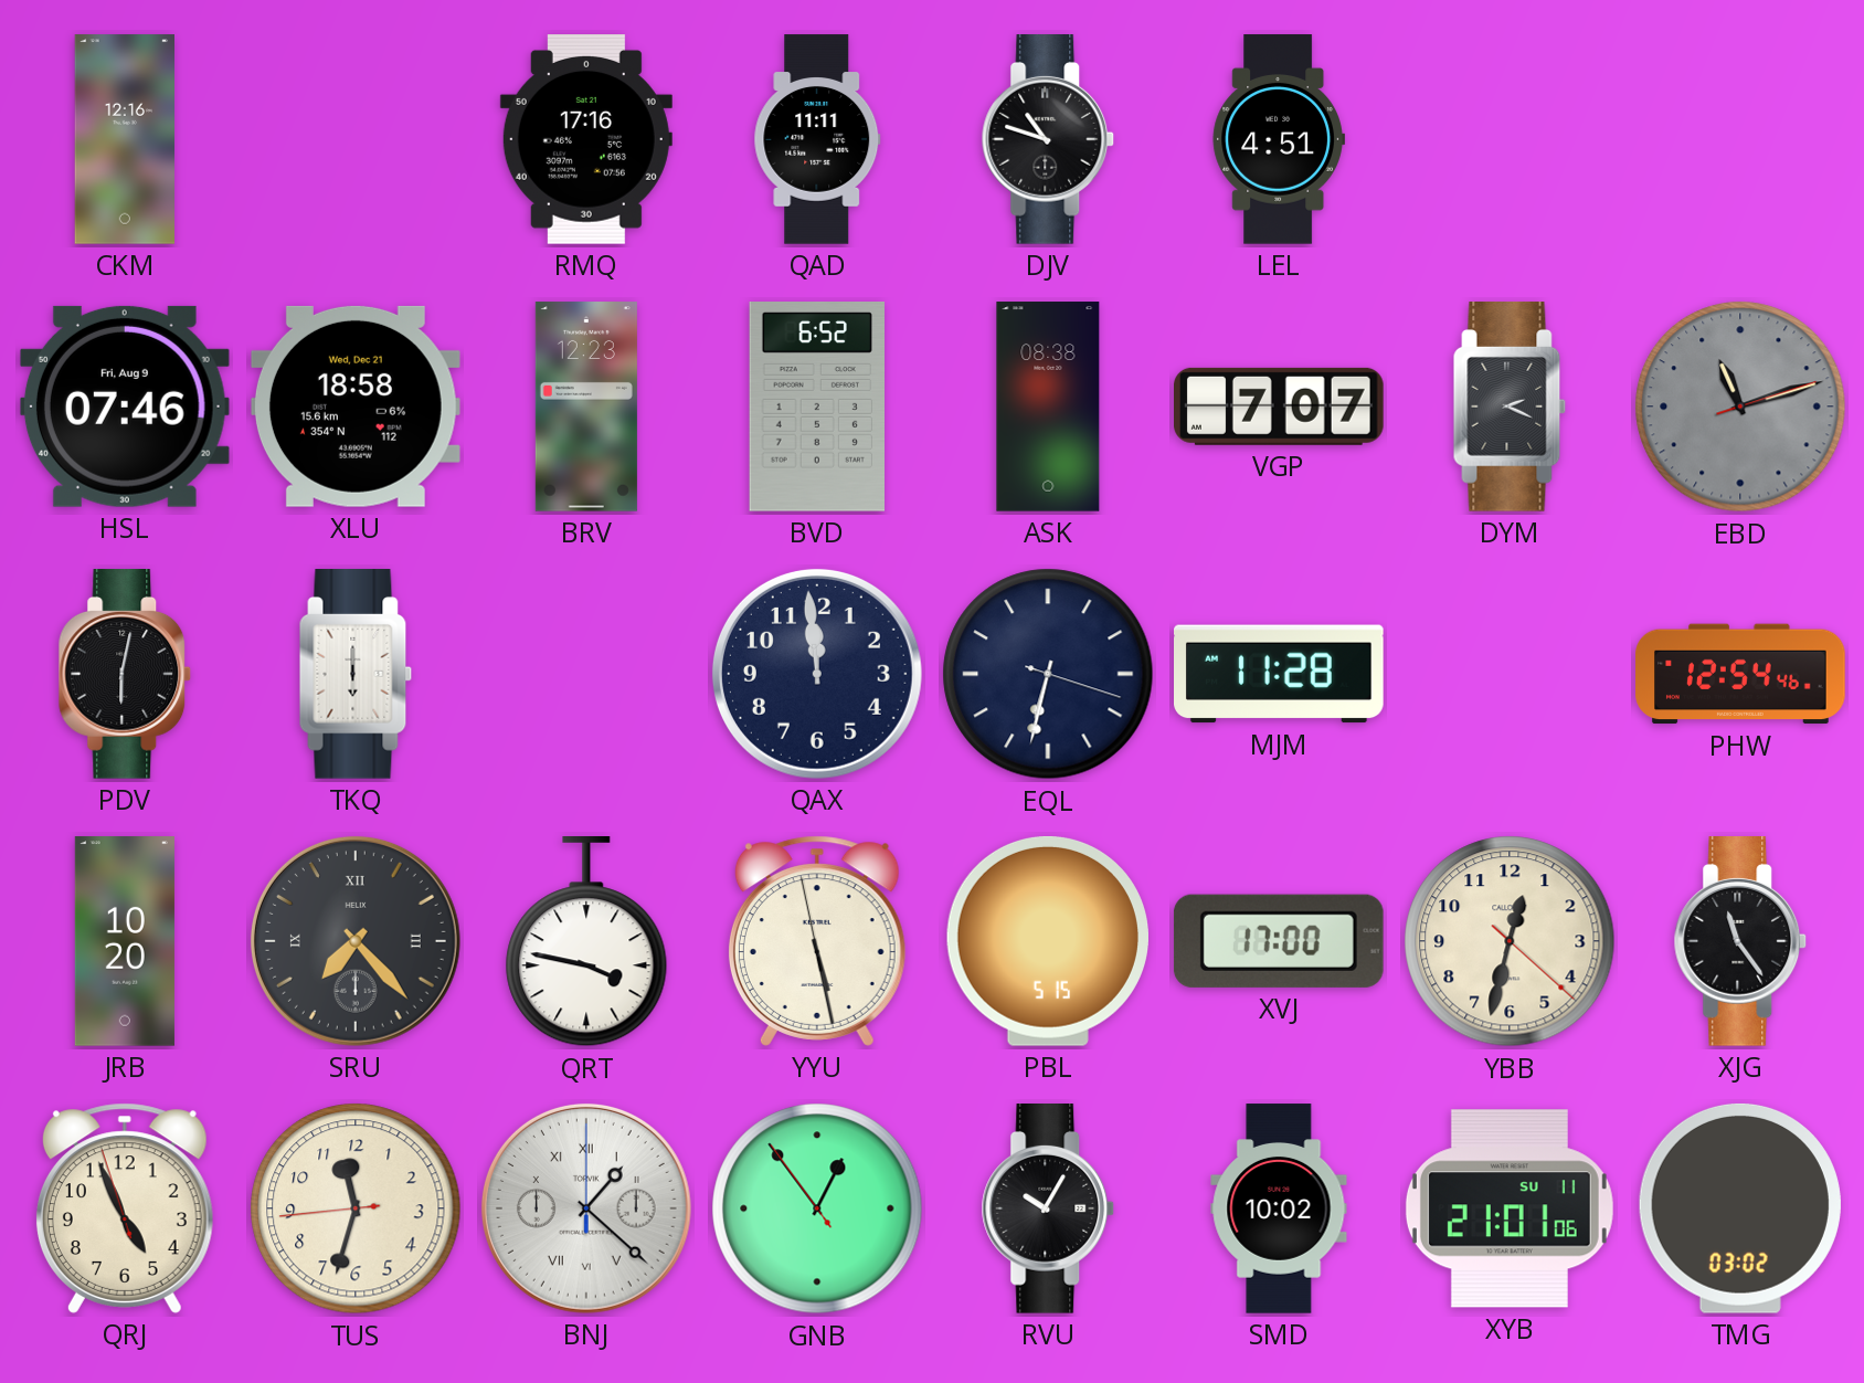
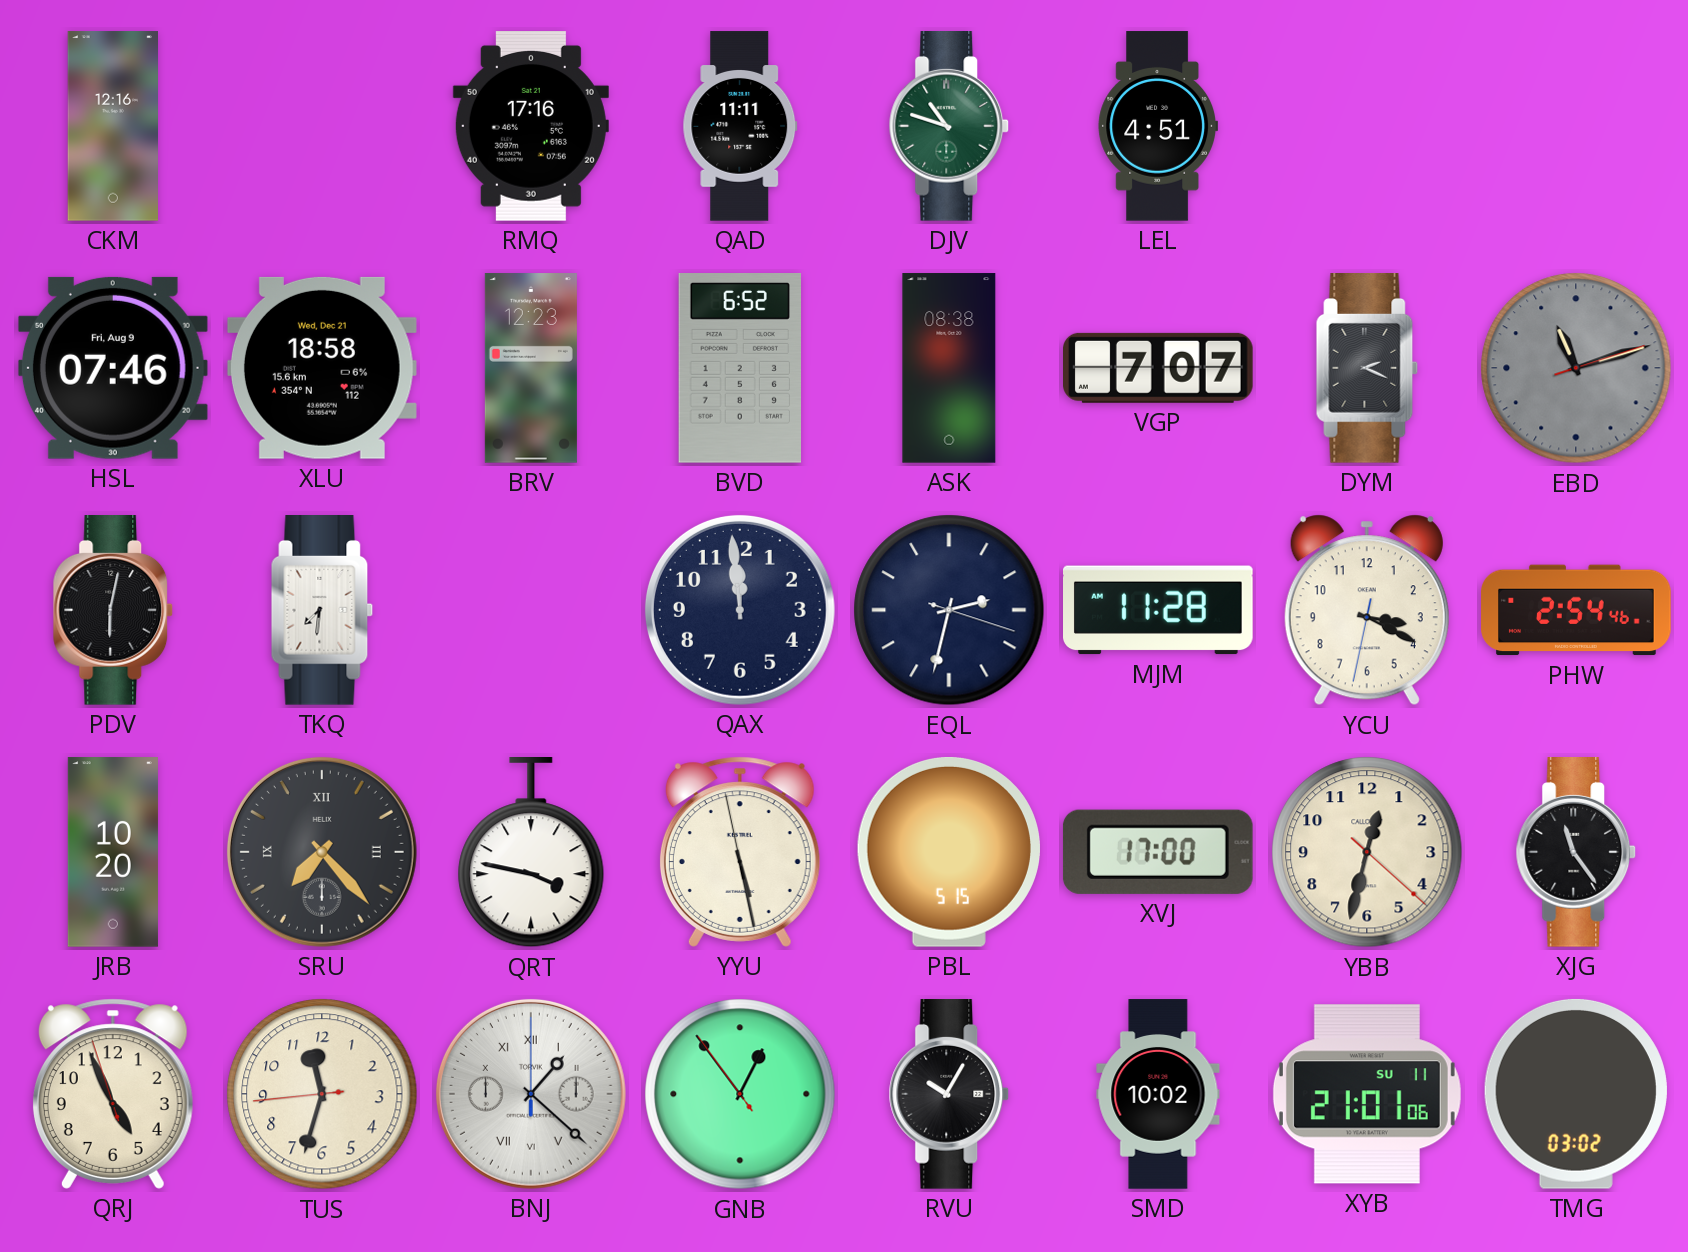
DJV dial: black -> green (949, 127)
TKQ: 6:00 -> 7:31 (322, 611)
EQL: 6:32 -> 2:32 (949, 610)
YCU: none -> 3:19 (1367, 610)
PHW: 12:54 -> 2:54 (1576, 610)
